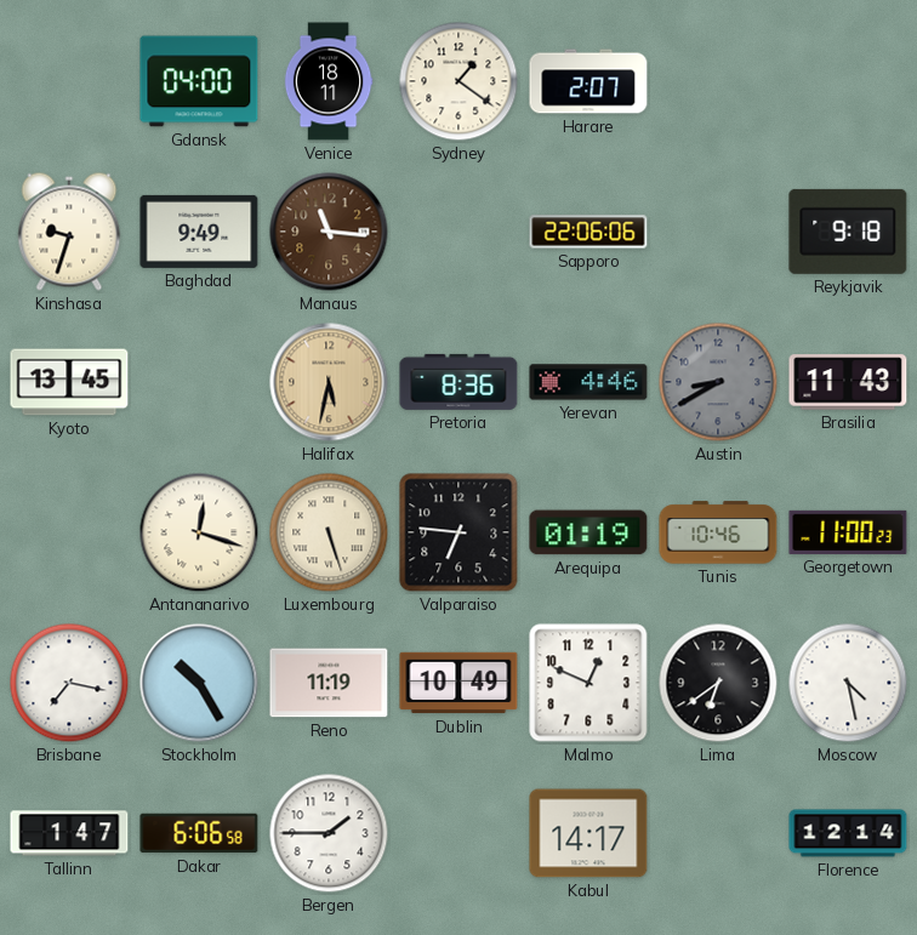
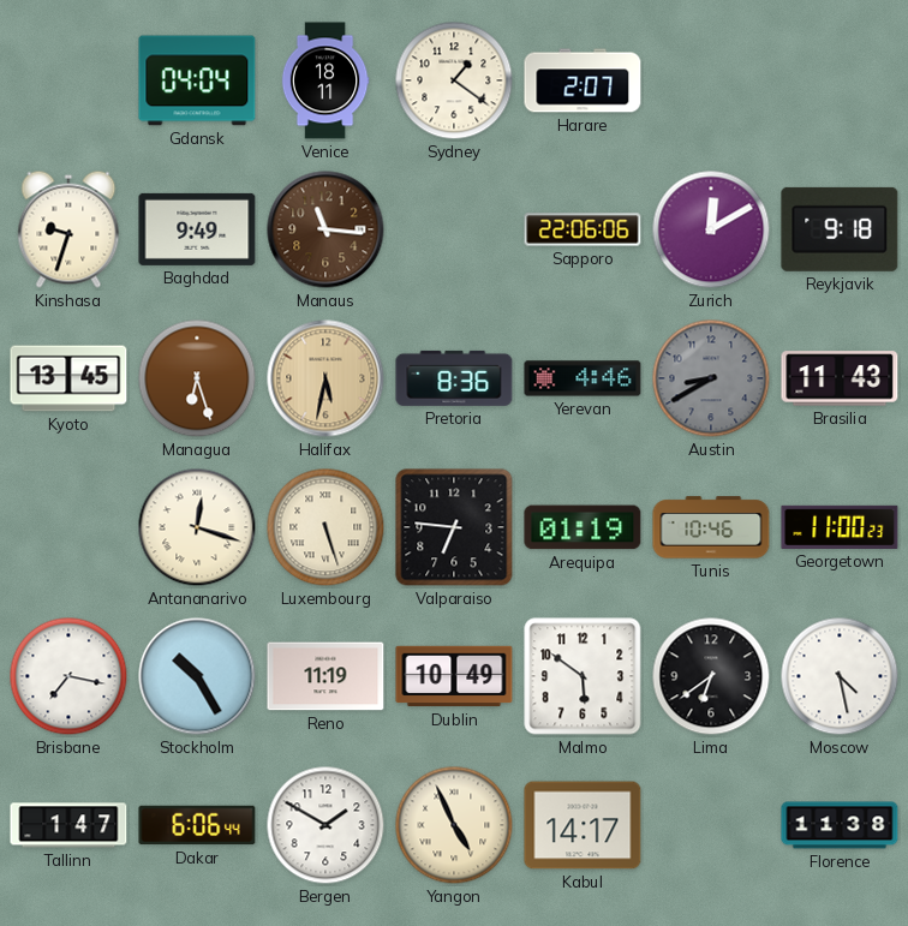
Gdansk: 04:00 -> 04:04 (197, 80)
Zurich: none -> 12:10 (711, 229)
Managua: none -> 6:27 (197, 378)
Malmo: 12:49 -> 5:51 (583, 676)
Dakar: 6:06:58 -> 6:06:44 (197, 825)
Bergen: 1:45 -> 1:50 (325, 825)
Yangon: none -> 4:56 (454, 825)
Florence: 12:14 -> 11:38 (840, 825)
